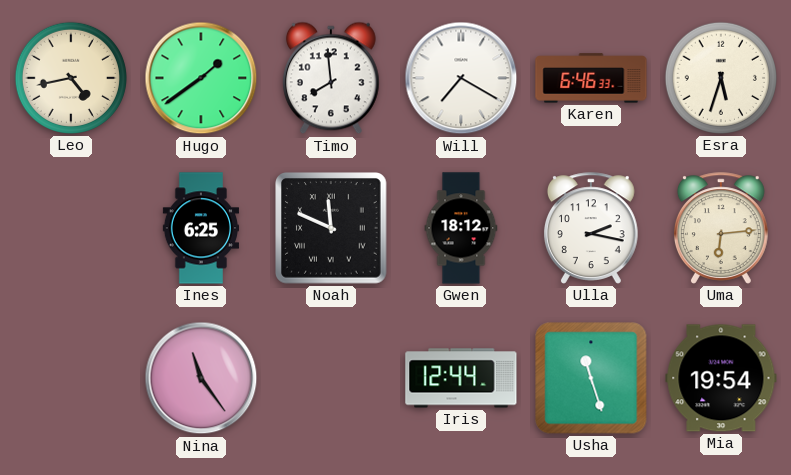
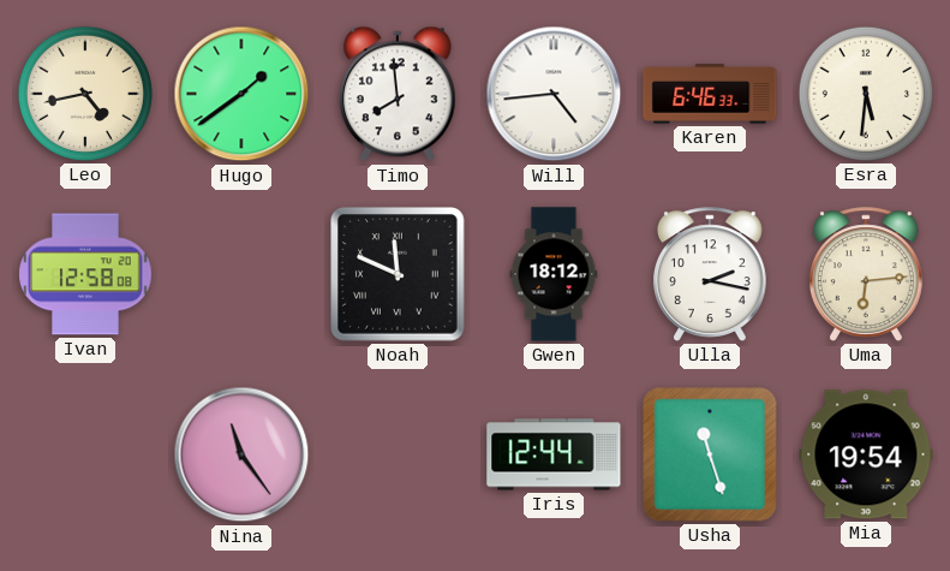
Will: 7:20 -> 4:44 (554, 94)
Esra: 5:33 -> 5:31 (866, 94)
Ivan: none -> 12:58 (85, 274)
Ines: 6:25 -> none (200, 228)
